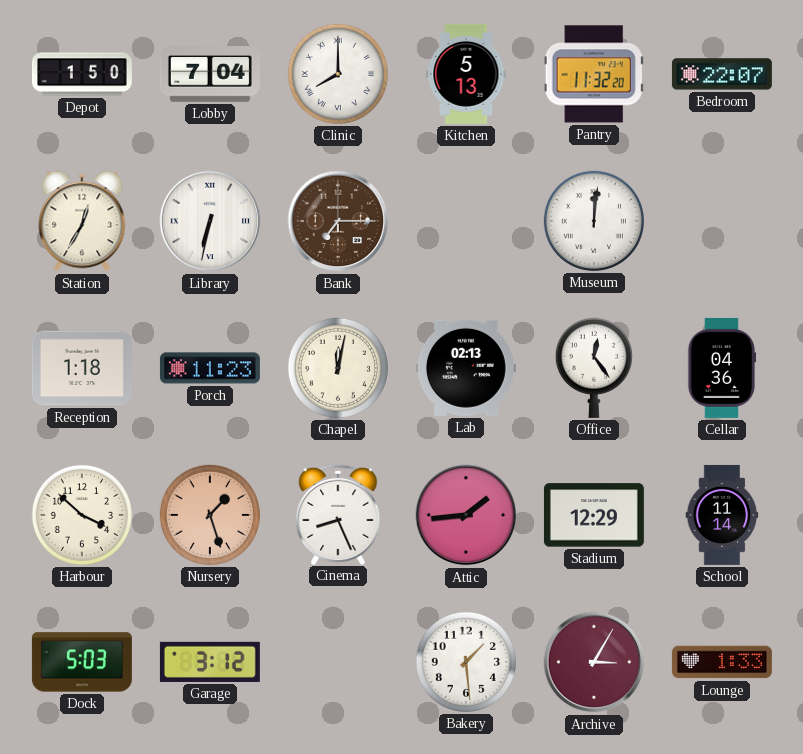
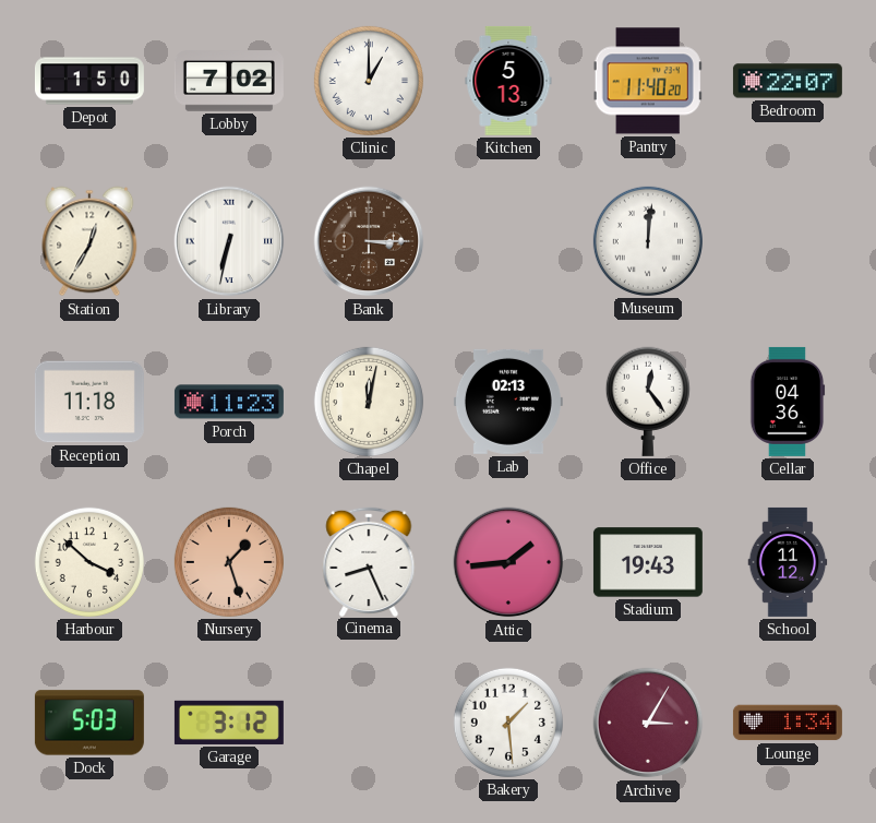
Lobby: 7:04 -> 7:02 (229, 81)
Clinic: 8:00 -> 1:00 (369, 81)
Pantry: 11:32 -> 11:40 (648, 81)
Bank: 7:15 -> 3:15 (369, 241)
Reception: 1:18 -> 11:18 (89, 402)
Stadium: 12:29 -> 19:43 (648, 562)
School: 11:14 -> 11:12 (788, 562)
Lounge: 1:33 -> 1:34 (788, 723)
